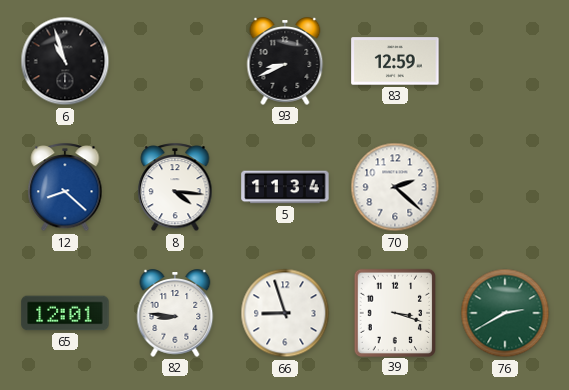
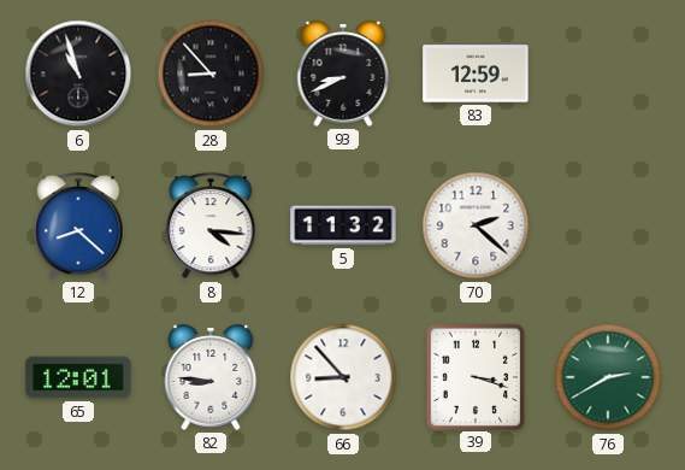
28: none -> 8:53 (211, 74)
5: 11:34 -> 11:32 (343, 225)
66: 8:57 -> 8:53 (343, 377)
